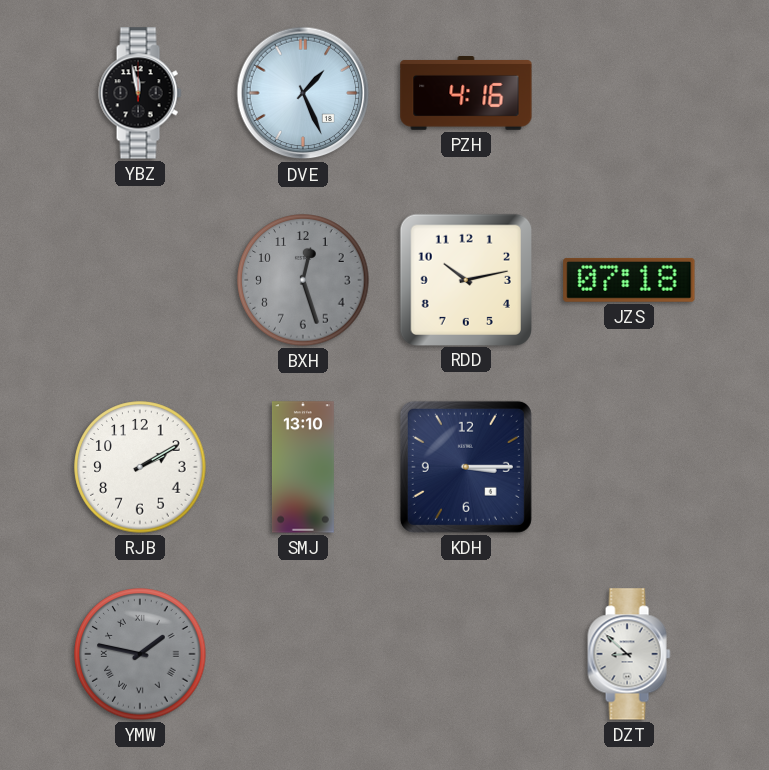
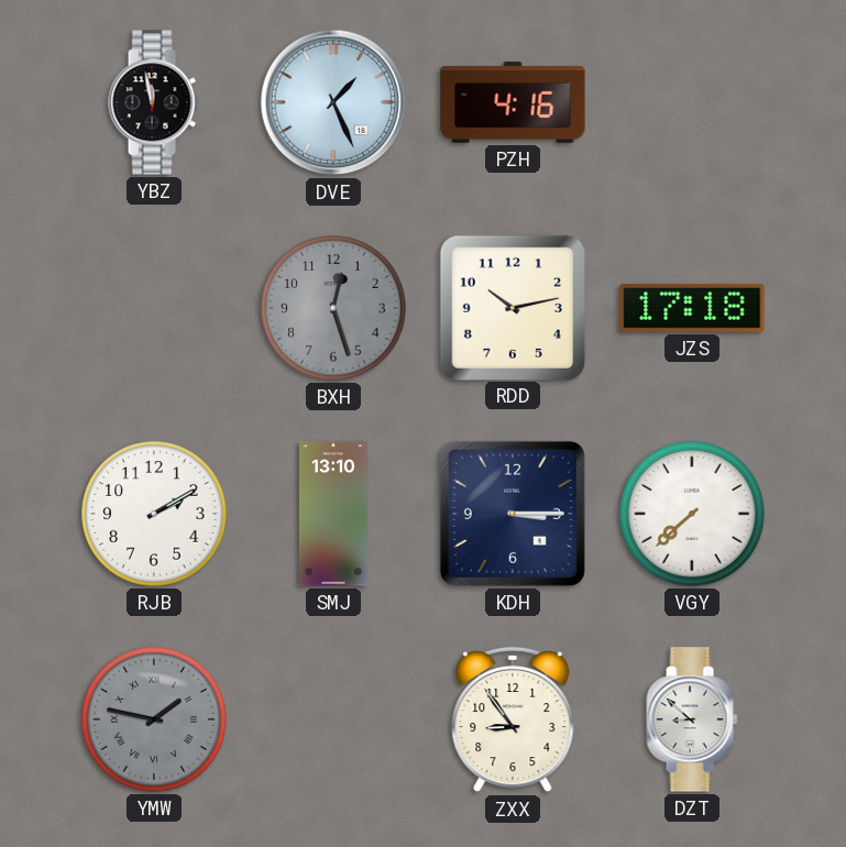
JZS: 07:18 -> 17:18 (692, 308)
VGY: none -> 7:38 (692, 514)
ZXX: none -> 8:54 (513, 719)
